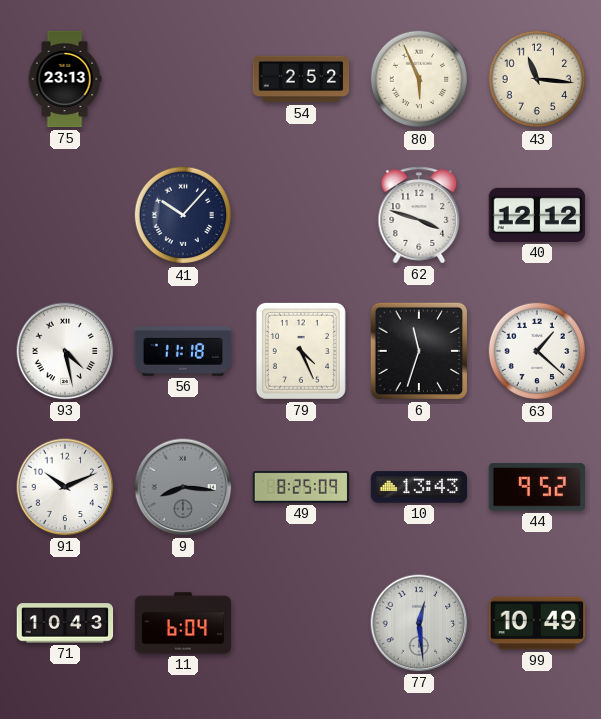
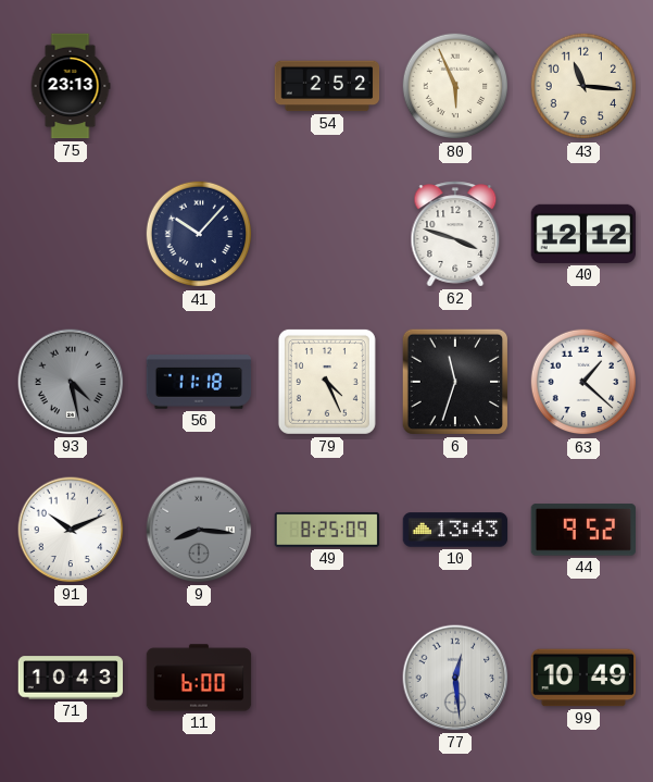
93 dial: white -> grey (71, 382)
11: 6:04 -> 6:00 (199, 678)
